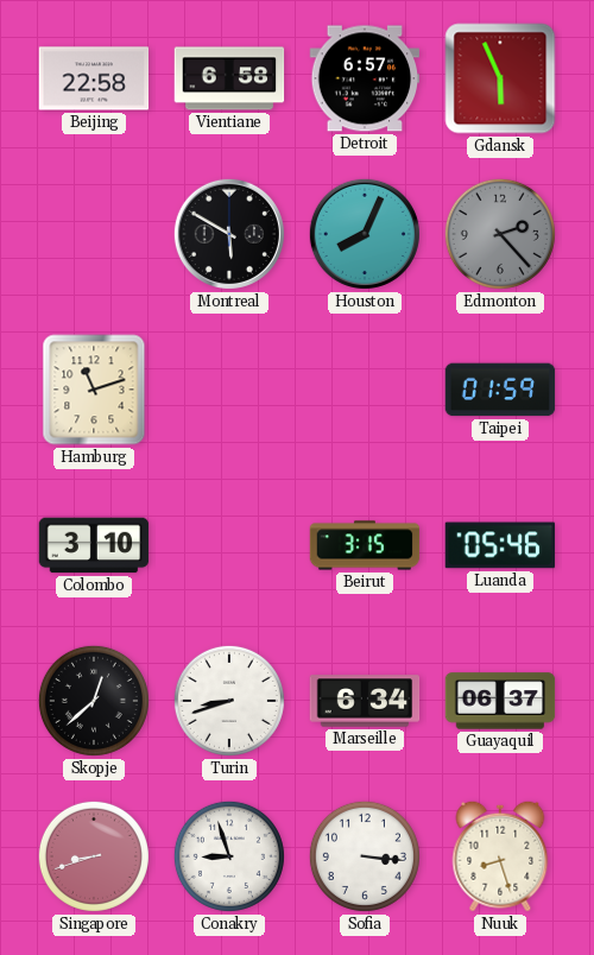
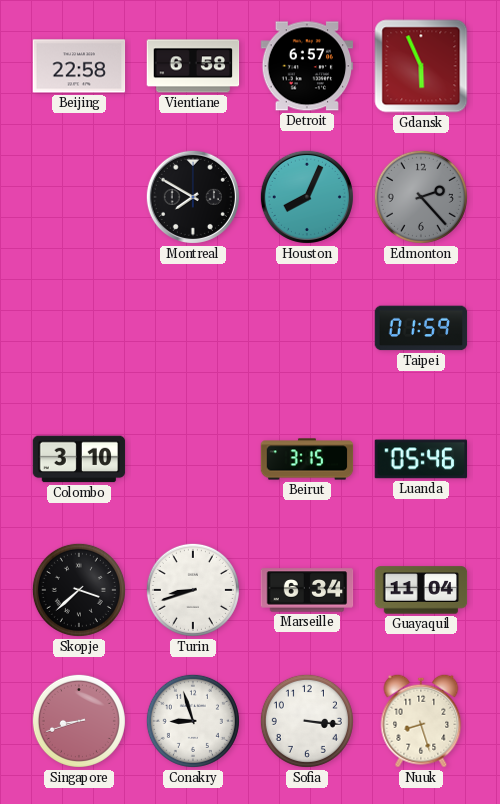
Montreal: 5:50 -> 7:50 (193, 197)
Hamburg: 11:12 -> none (94, 390)
Skopje: 12:38 -> 3:38 (79, 590)
Guayaquil: 06:37 -> 11:04 (421, 590)
